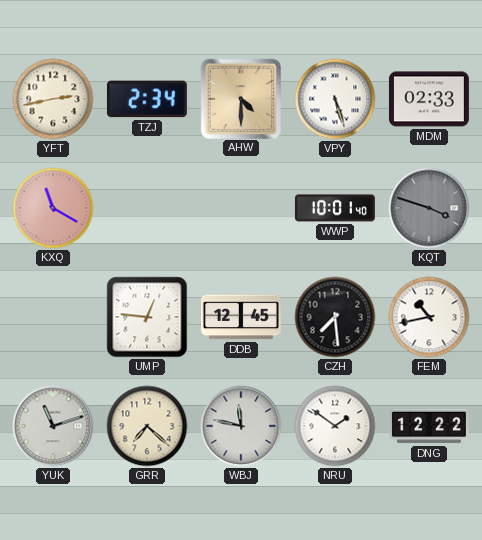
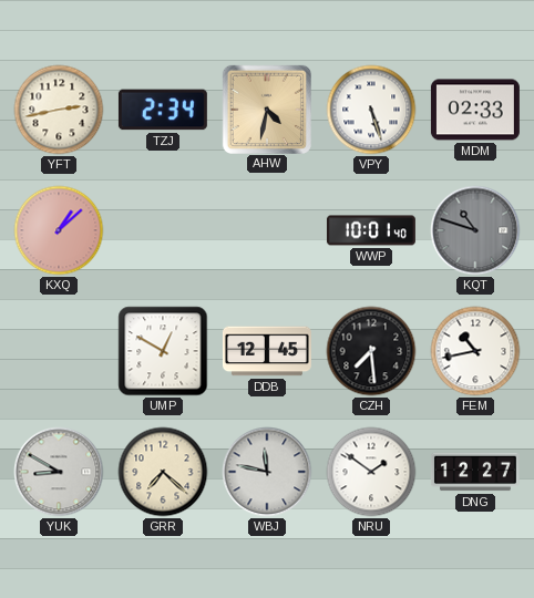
AHW: 4:30 -> 4:32 (266, 109)
KXQ: 11:20 -> 1:08 (59, 230)
KQT: 3:48 -> 10:48 (475, 230)
UMP: 12:46 -> 12:50 (163, 351)
YUK: 11:12 -> 8:50 (59, 472)
DNG: 12:22 -> 12:27 (475, 472)
